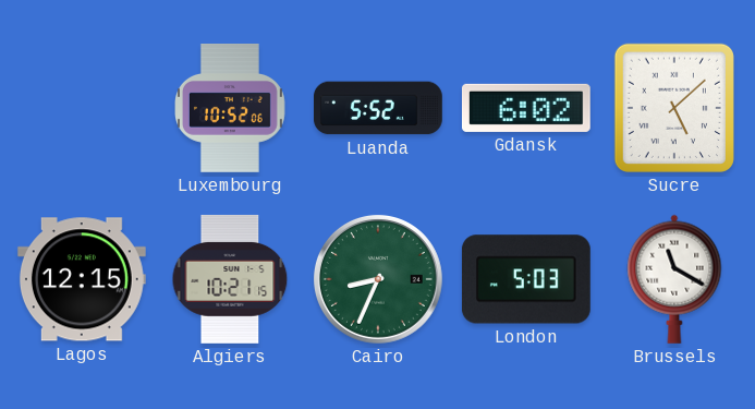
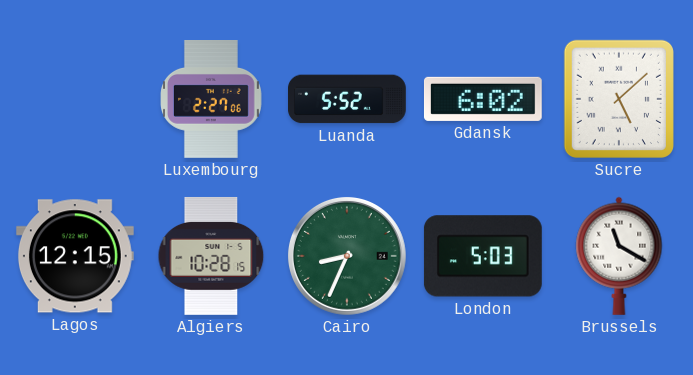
Luxembourg: 10:52 -> 2:27 (212, 100)
Algiers: 10:21 -> 10:28 (211, 256)
